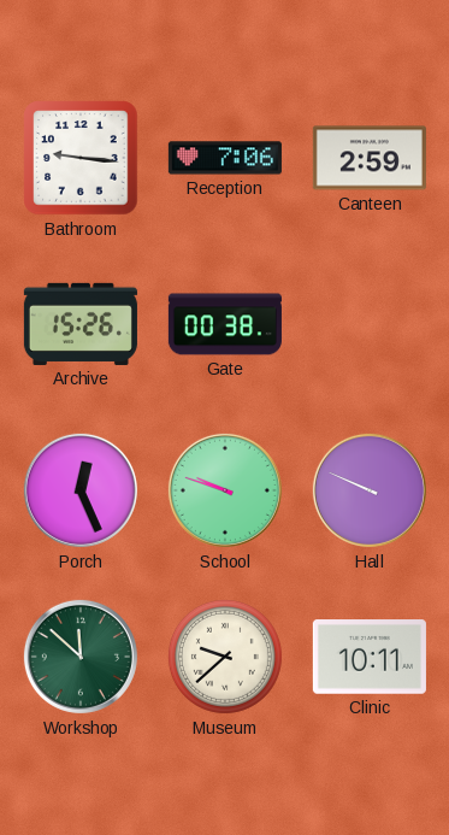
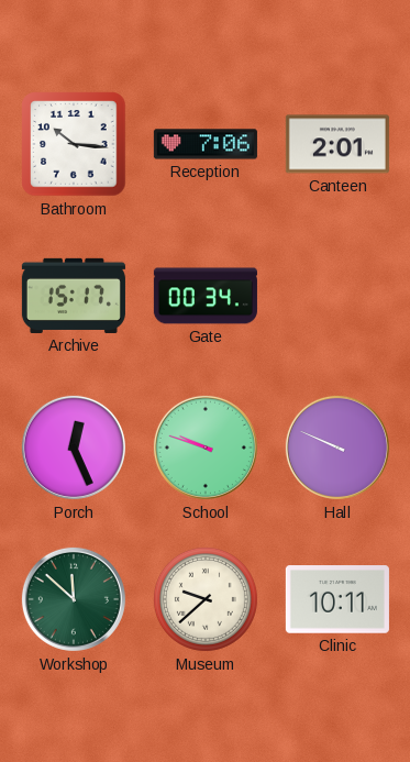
Bathroom: 9:16 -> 10:16 (74, 144)
Canteen: 2:59 -> 2:01 (337, 144)
Archive: 15:26 -> 15:17 (74, 296)
Gate: 00:38 -> 00:34 (206, 296)
